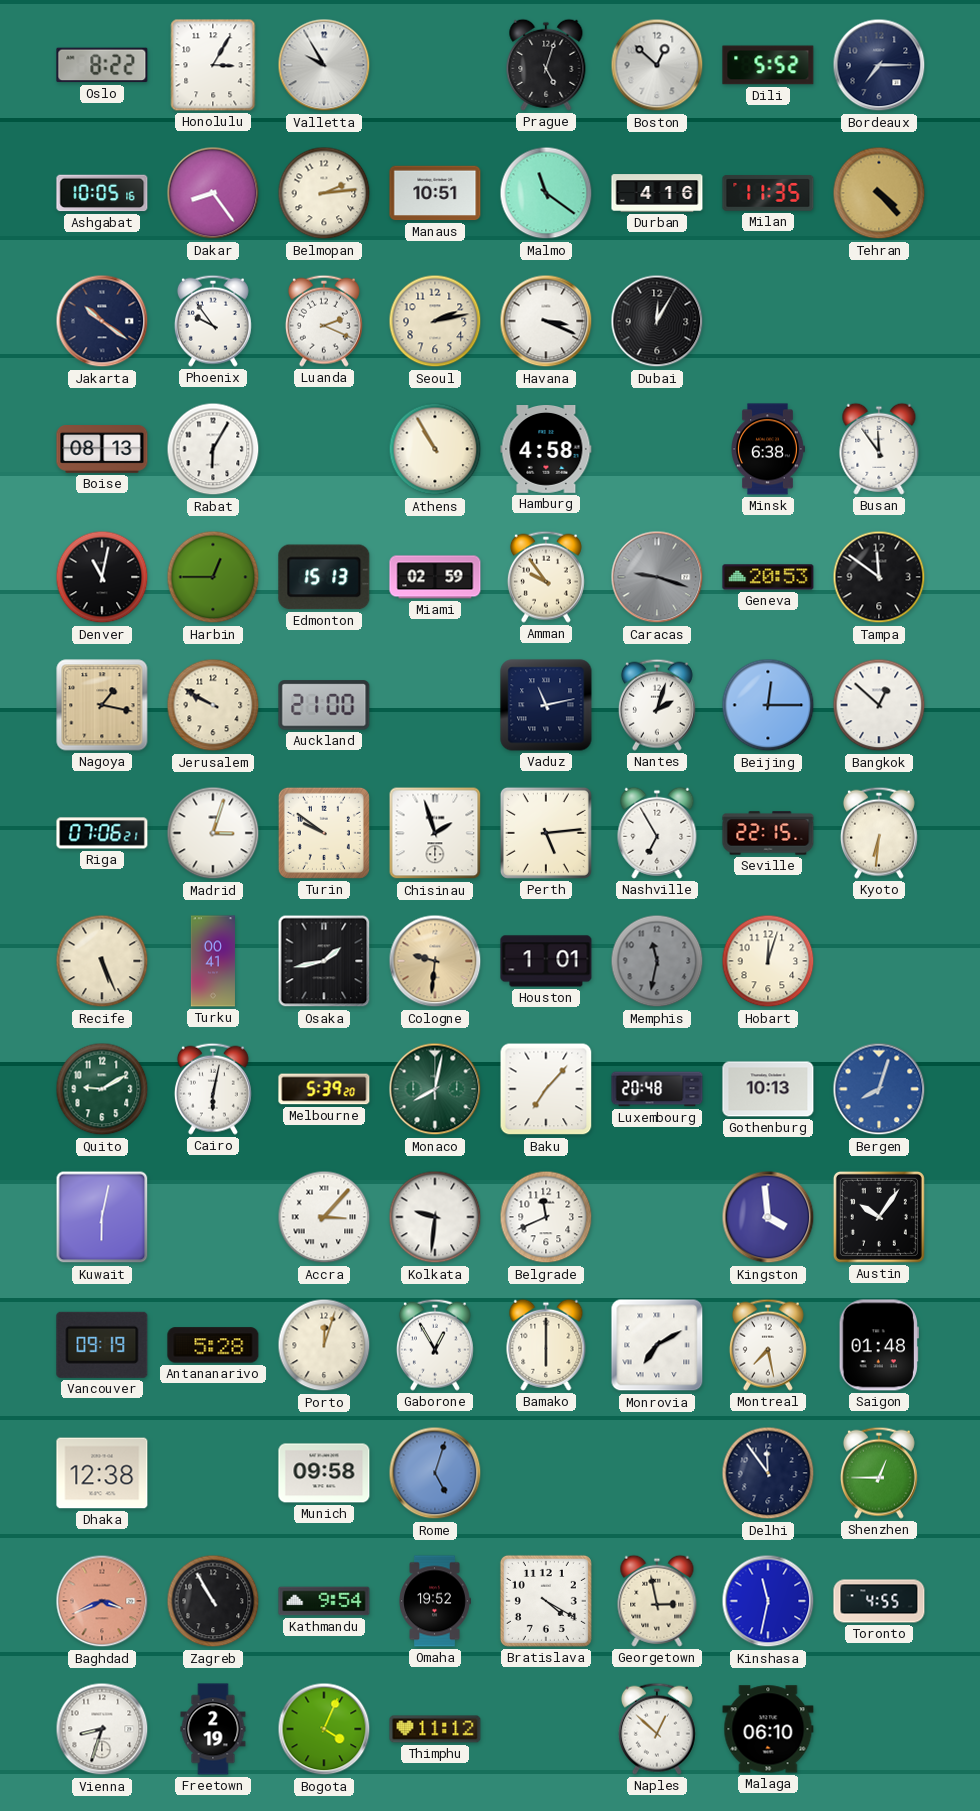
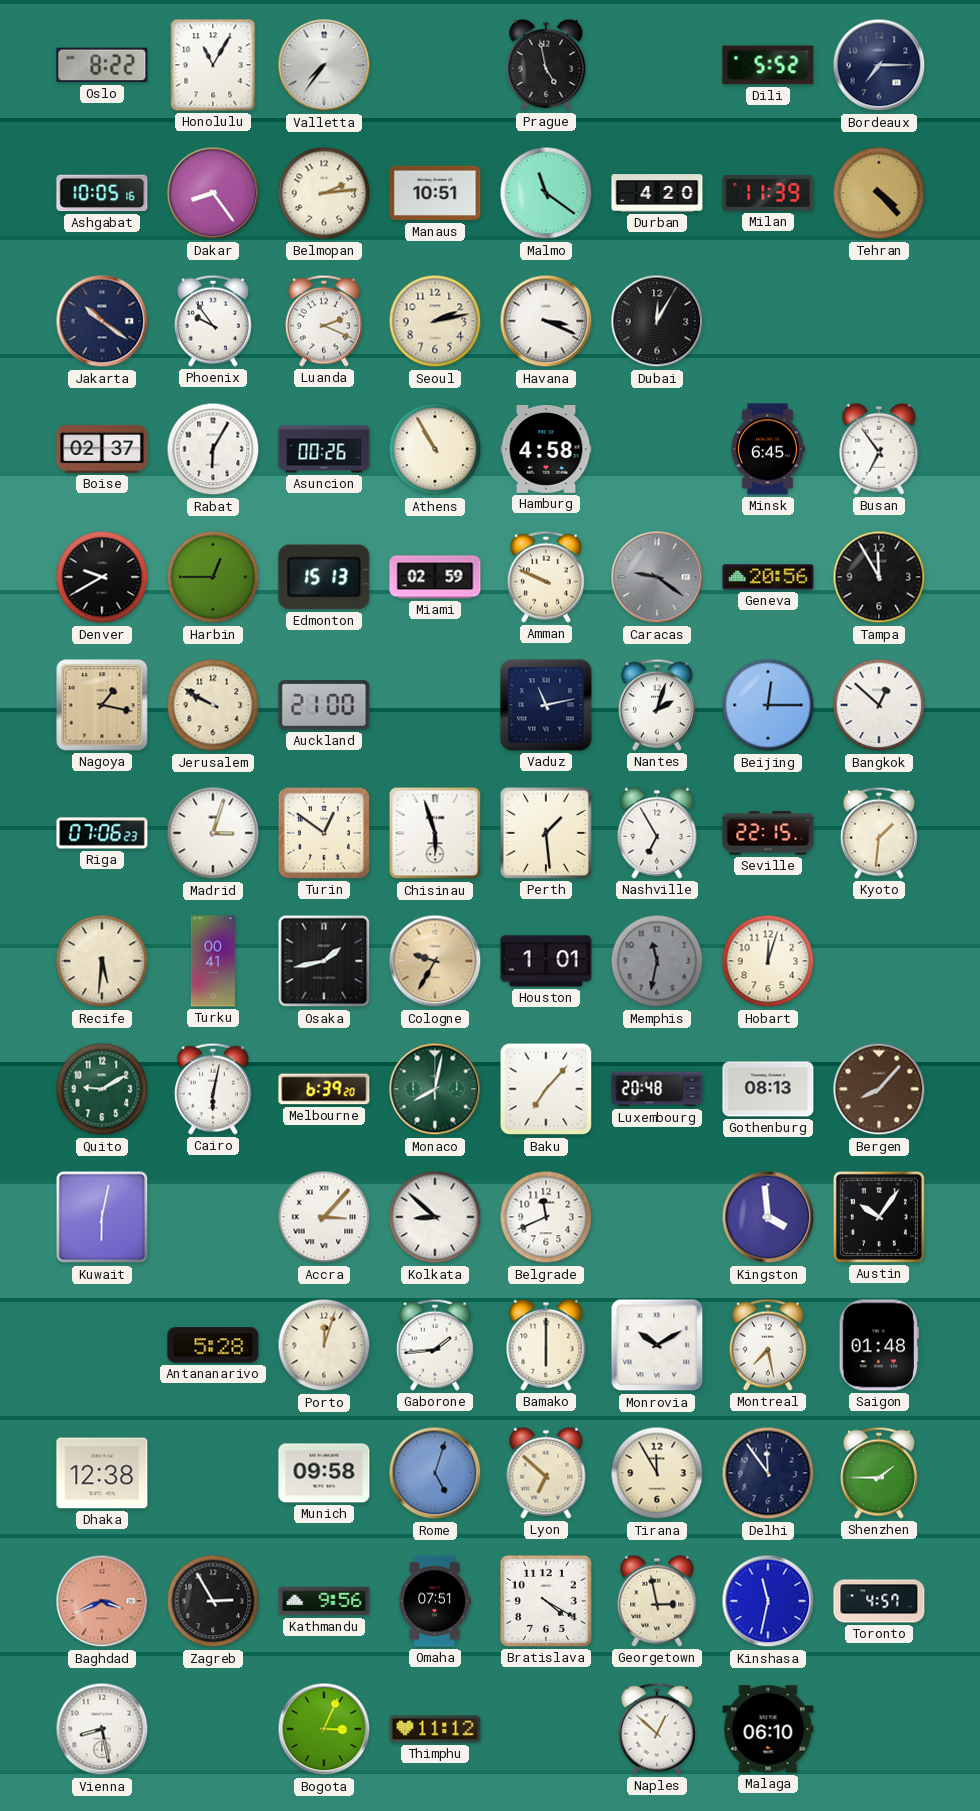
Honolulu: 3:05 -> 11:05 (213, 65)
Valletta: 9:55 -> 7:36 (324, 65)
Prague: 5:03 -> 4:58 (546, 65)
Boston: 12:52 -> none (657, 65)
Durban: 4:16 -> 4:20 (657, 193)
Milan: 11:35 -> 11:39 (768, 193)
Boise: 08:13 -> 02:37 (102, 450)
Asuncion: none -> 00:26 (324, 449)
Minsk: 6:38 -> 6:45 (768, 449)
Busan: 11:54 -> 6:54 (879, 449)
Denver: 11:02 -> 9:40 (102, 577)
Amman: 9:54 -> 9:49 (546, 577)
Caracas: 9:18 -> 9:21 (657, 577)
Geneva: 20:53 -> 20:56 (768, 577)
Tampa: 11:51 -> 11:55 (879, 577)
Riga: 07:06:21 -> 07:06:23 (102, 833)
Turin: 9:51 -> 12:51 (324, 833)
Chisinau: 1:57 -> 5:57 (435, 833)
Perth: 5:14 -> 1:29 (546, 833)
Kyoto: 6:31 -> 1:31 (879, 833)
Recife: 5:26 -> 5:31 (102, 961)
Cologne: 9:31 -> 9:35 (435, 961)
Melbourne: 5:39 -> 6:39 (324, 1089)
Gothenburg: 10:13 -> 08:13 (768, 1089)
Bergen: 8:03 -> 8:07 (879, 1089)
Bergen dial: blue -> brown (879, 1089)
Kolkata: 9:31 -> 8:52 (435, 1217)
Vancouver: 09:19 -> none (102, 1345)
Gaborone: 12:55 -> 1:44 (435, 1345)
Monrovia: 7:10 -> 10:10 (657, 1345)
Lyon: none -> 6:52 (546, 1473)
Tirana: none -> 11:55 (657, 1473)
Shenzhen: 12:45 -> 1:45 (879, 1473)
Zagreb: 10:55 -> 2:55 (213, 1601)
Kathmandu: 9:54 -> 9:56 (324, 1601)
Omaha: 19:52 -> 07:51 (435, 1601)
Toronto: 4:55 -> 4:57 (879, 1601)
Vienna: 8:33 -> 8:28 (102, 1729)
Freetown: 2:19 -> none (213, 1729)
Bogota: 4:04 -> 3:04 (324, 1729)
